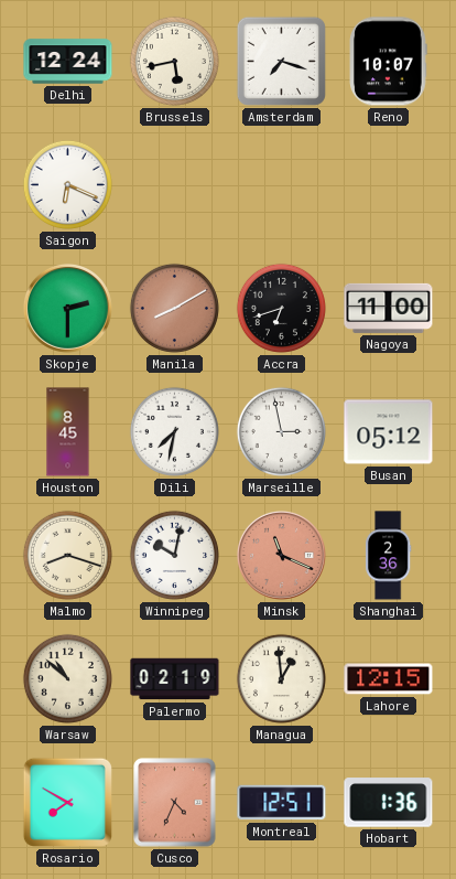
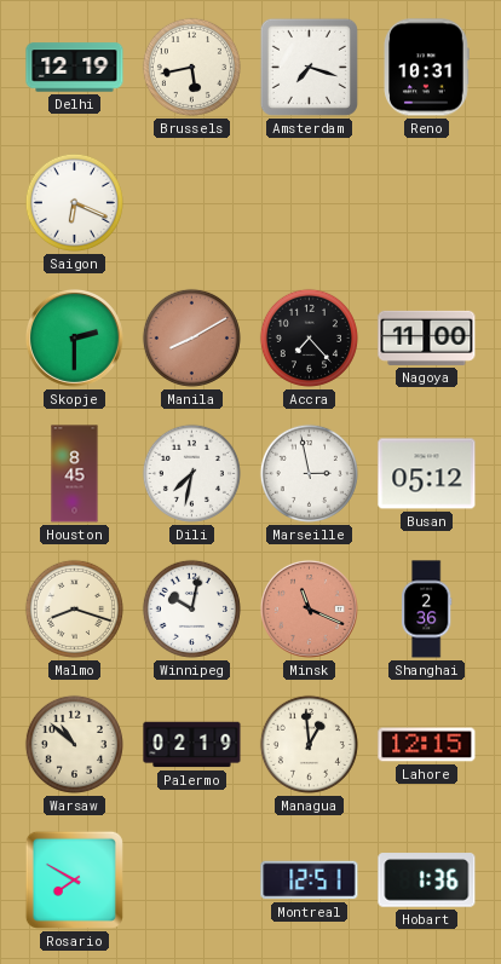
Delhi: 12:24 -> 12:19 (75, 68)
Reno: 10:07 -> 10:31 (427, 68)
Accra: 6:42 -> 7:23 (309, 337)
Cusco: 4:34 -> none (175, 803)
